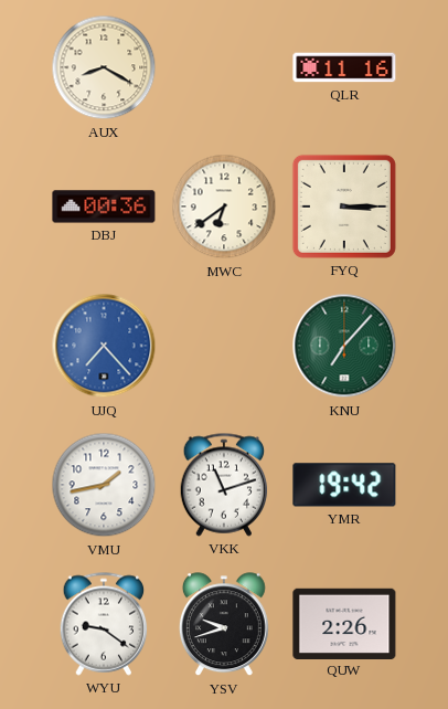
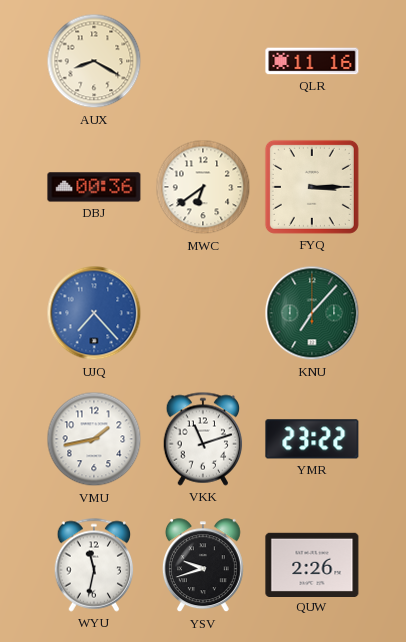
YMR: 19:42 -> 23:22 (312, 439)
WYU: 9:21 -> 11:32 (94, 565)
